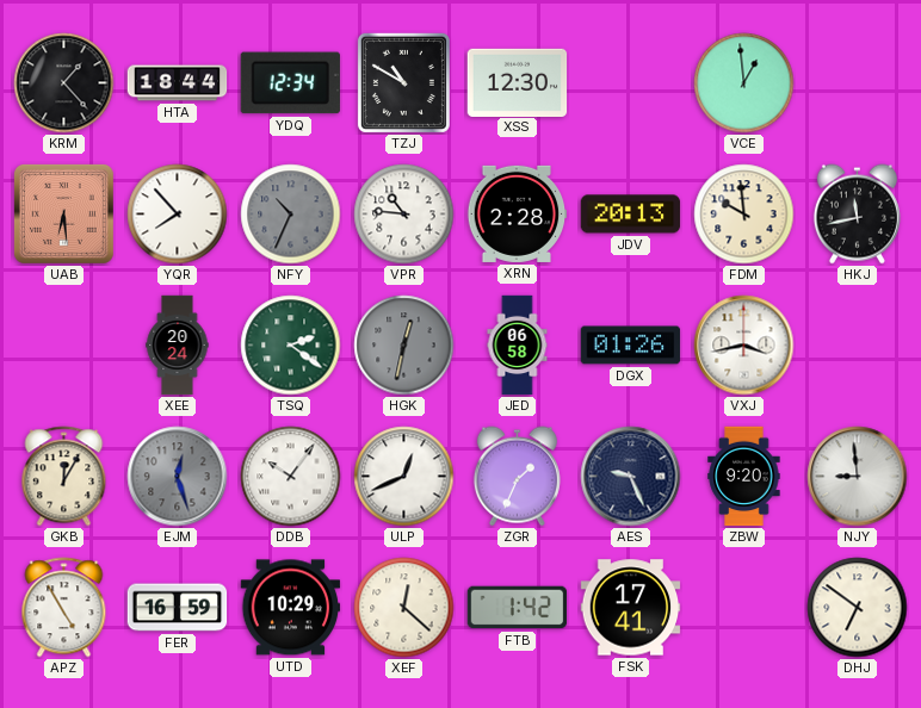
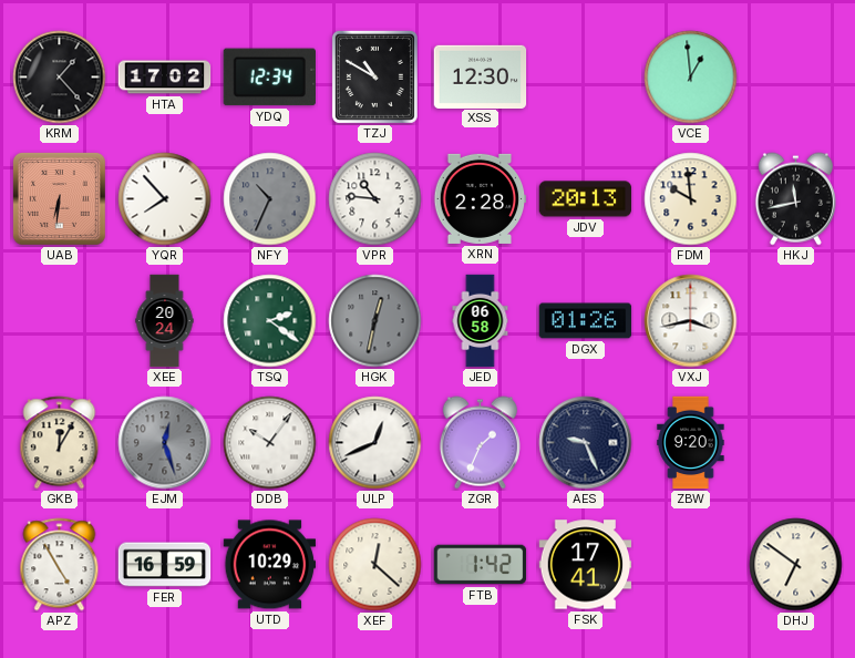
HTA: 18:44 -> 17:02 (165, 78)
UAB: 6:29 -> 6:31 (59, 198)
NJY: 8:59 -> none (858, 477)
